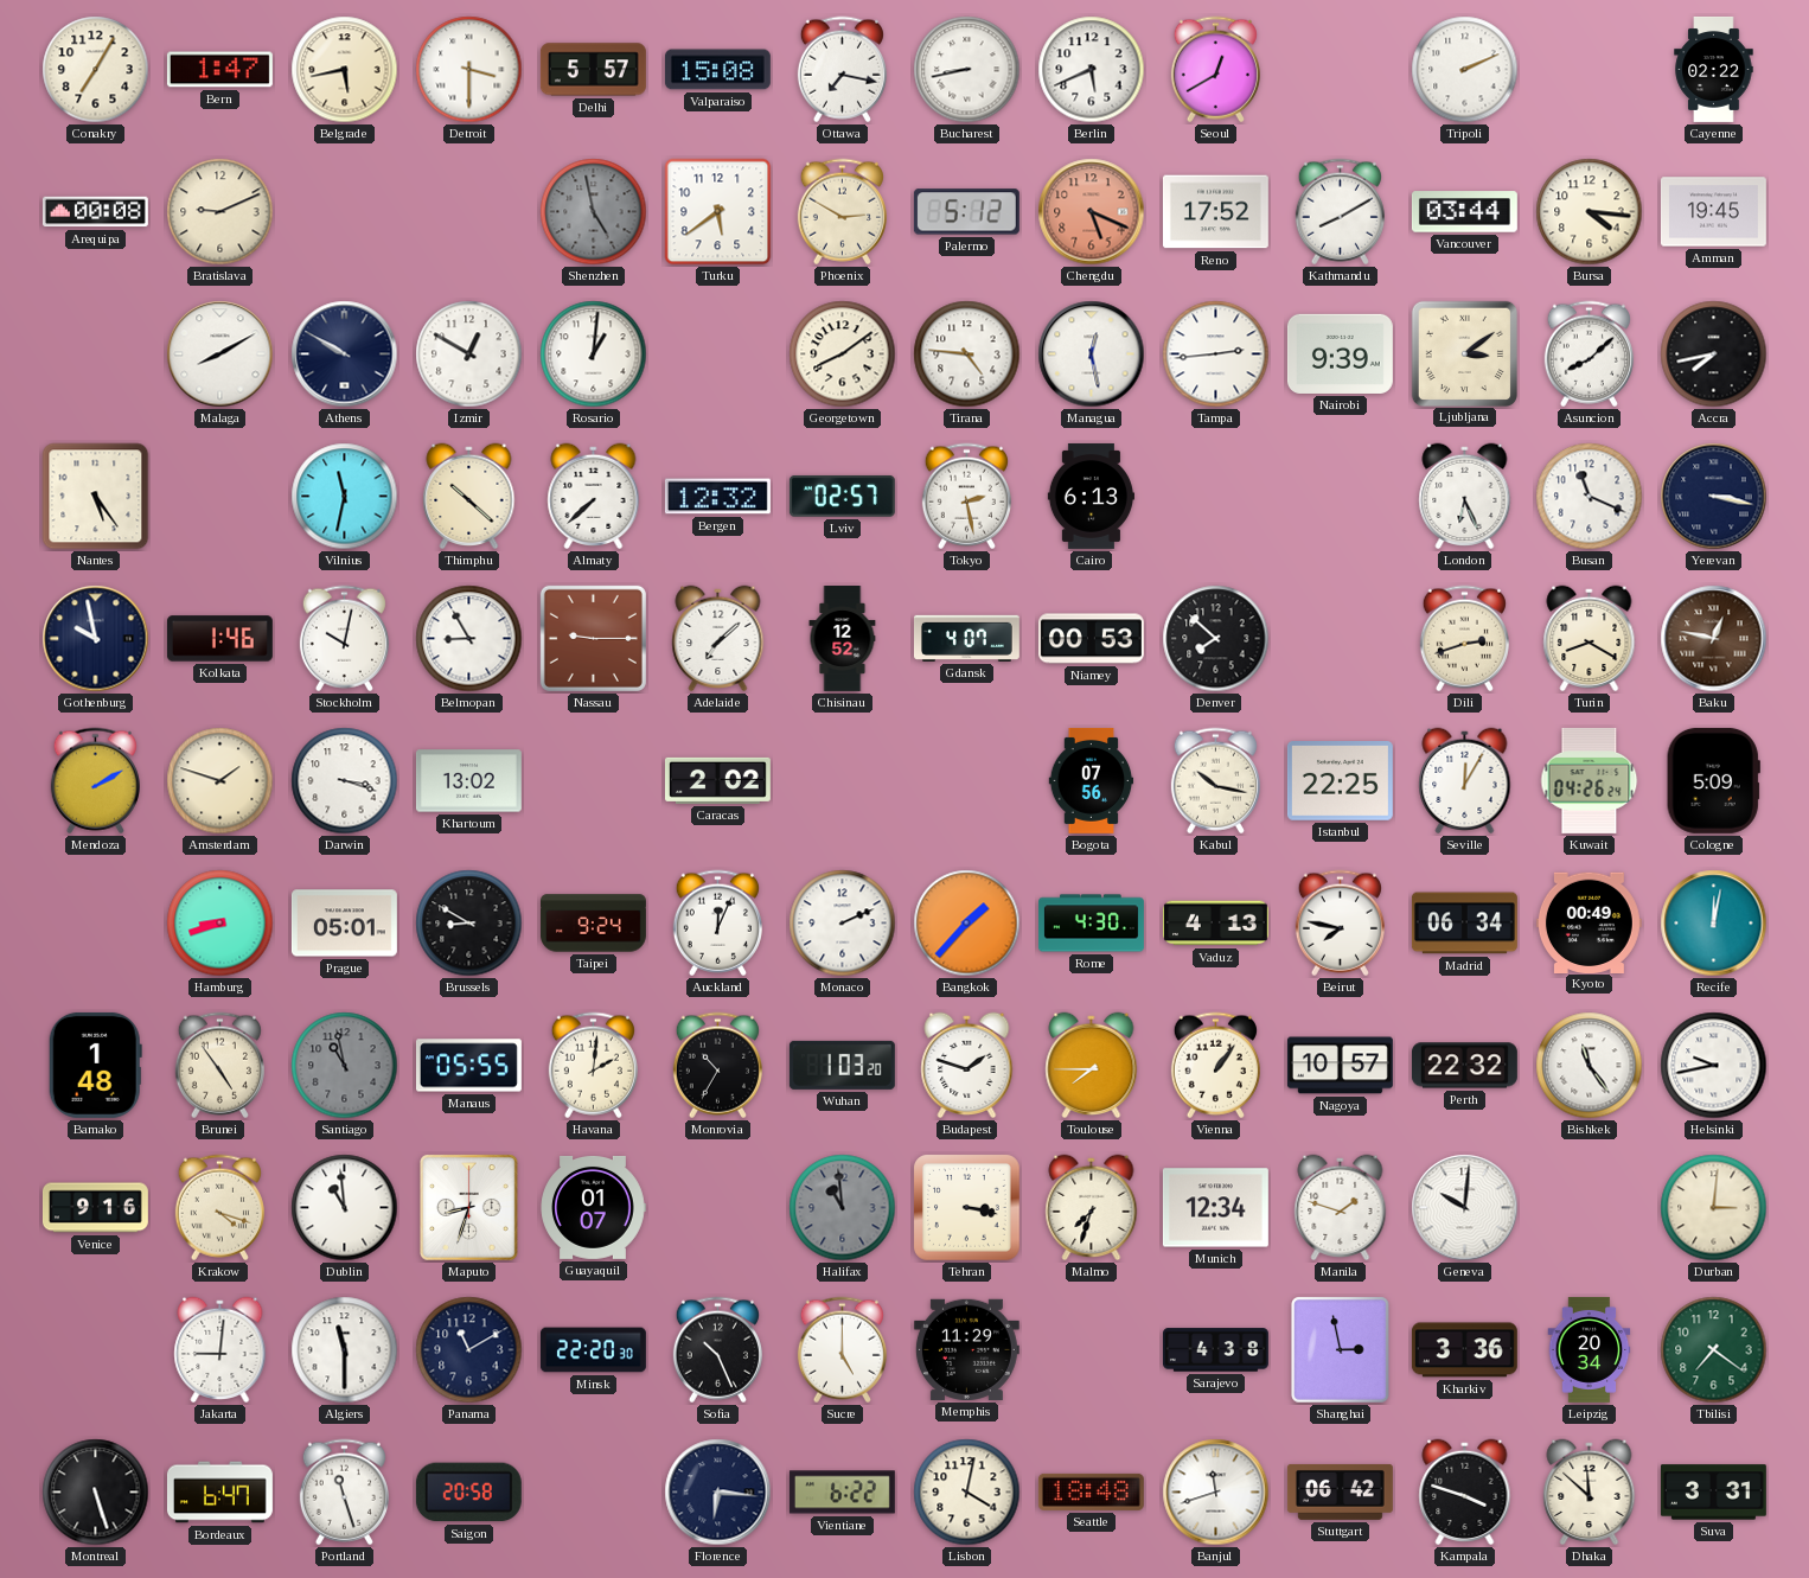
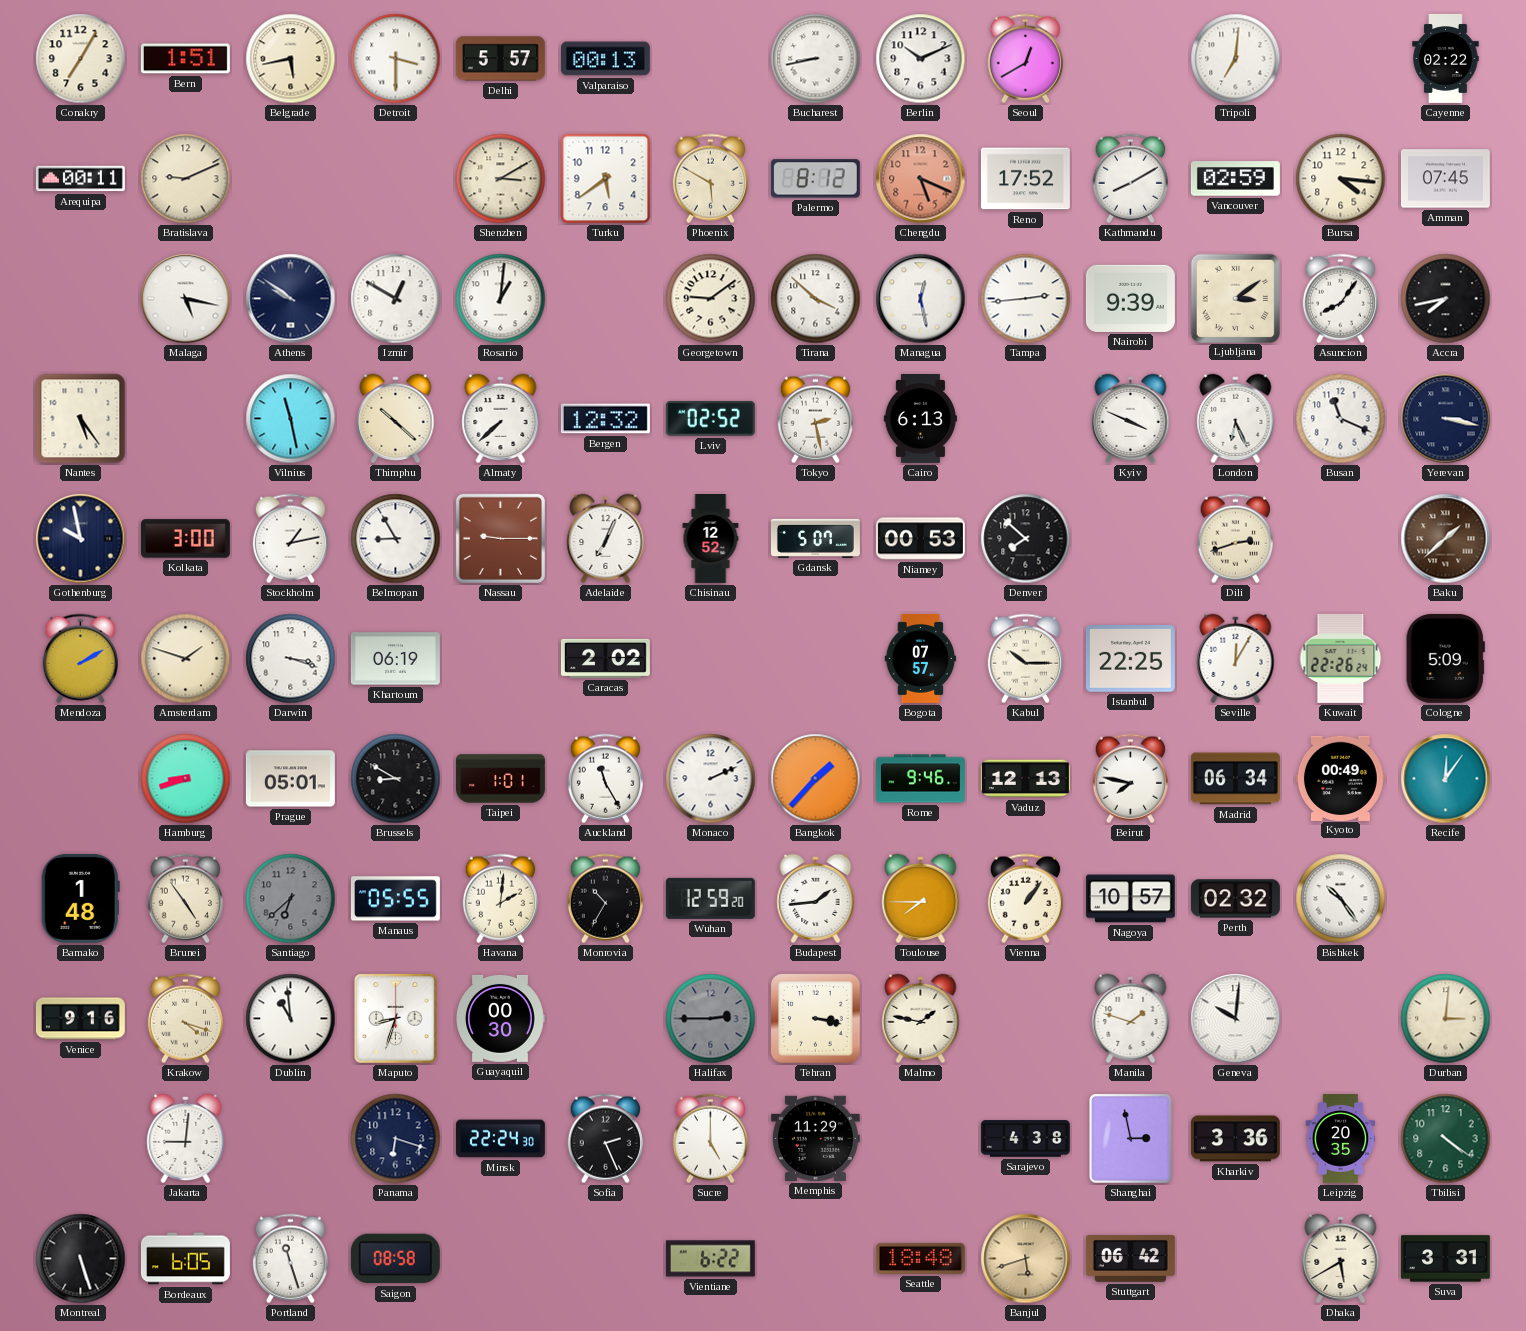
Bern: 1:47 -> 1:51 (185, 59)
Valparaiso: 15:08 -> 00:13 (605, 59)
Ottawa: 7:17 -> none (842, 70)
Berlin: 5:41 -> 10:11 (921, 59)
Tripoli: 2:11 -> 7:01 (1236, 59)
Arequipa: 00:08 -> 00:11 (80, 179)
Shenzhen: 4:58 -> 3:10 (501, 179)
Shenzhen dial: grey -> cream (501, 179)
Phoenix: 2:50 -> 5:50 (710, 179)
Palermo: 5:12 -> 8:12 (815, 179)
Vancouver: 03:44 -> 02:59 (1235, 179)
Amman: 19:45 -> 07:45 (1445, 179)
Malaga: 8:10 -> 5:17 (186, 299)
Athens: 9:50 -> 9:51 (291, 299)
Georgetown: 8:09 -> 9:09 (711, 299)
Tirana: 4:46 -> 3:52 (816, 299)
Asuncion: 8:08 -> 8:06 (1340, 299)
Vilnius: 11:32 -> 11:28 (291, 419)
Lviv: 02:57 -> 02:52 (710, 418)
Kyiv: none -> 3:49 (1131, 419)
Kolkata: 1:46 -> 3:00 (185, 539)
Stockholm: 10:02 -> 1:13 (290, 539)
Adelaide: 7:08 -> 7:04 (606, 539)
Gdansk: 4:07 -> 5:07 (815, 538)
Turin: 8:20 -> none (1590, 639)
Baku: 12:47 -> 1:38 (1446, 539)
Khartoum: 13:02 -> 06:19 (395, 659)
Bogota: 07:56 -> 07:57 (921, 658)
Kabul: 10:17 -> 10:15 (1025, 659)
Kuwait: 04:26 -> 22:26 (1341, 658)
Taipei: 9:24 -> 1:01 (500, 779)
Auckland: 12:04 -> 11:25 (605, 779)
Rome: 4:30 -> 9:46 (921, 779)
Vaduz: 4:13 -> 12:13 (1025, 779)
Recife: 12:02 -> 12:06 (1446, 779)
Santiago: 10:58 -> 6:38 (291, 899)
Wuhan: 1:03 -> 12:59 (710, 898)
Budapest: 1:48 -> 1:44 (816, 899)
Perth: 22:32 -> 02:32 (1235, 899)
Bishkek: 11:24 -> 10:24 (1341, 899)
Helsinki: 9:43 -> none (1714, 1066)
Guayaquil: 01:07 -> 00:30 (500, 1018)
Halifax: 10:59 -> 2:45 (711, 1019)
Malmo: 7:33 -> 1:47 (921, 1019)
Munich: 12:34 -> none (1215, 1208)
Algiers: 11:30 -> none (345, 1350)
Panama: 11:10 -> 6:18 (396, 1139)
Minsk: 22:20 -> 22:24 (500, 1139)
Sofia: 10:26 -> 2:26 (605, 1139)
Leipzig: 20:34 -> 20:35 (1341, 1138)
Tbilisi: 7:21 -> 4:21 (1446, 1139)
Bordeaux: 6:47 -> 6:05 (185, 1259)
Saigon: 20:58 -> 08:58 (395, 1259)
Florence: 6:16 -> none (718, 1493)
Lisbon: 4:02 -> none (967, 1493)
Banjul: 11:42 -> 5:42 (1026, 1259)
Banjul dial: white -> champagne (1026, 1259)
Kampala: 3:48 -> none (1465, 1493)
Dhaka: 11:52 -> 5:40 (1341, 1259)
